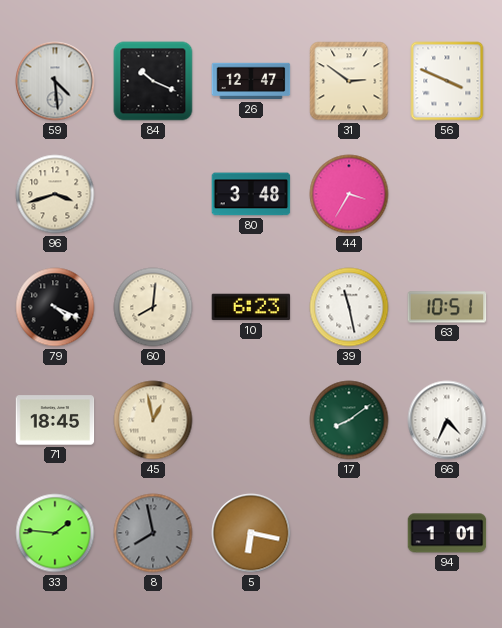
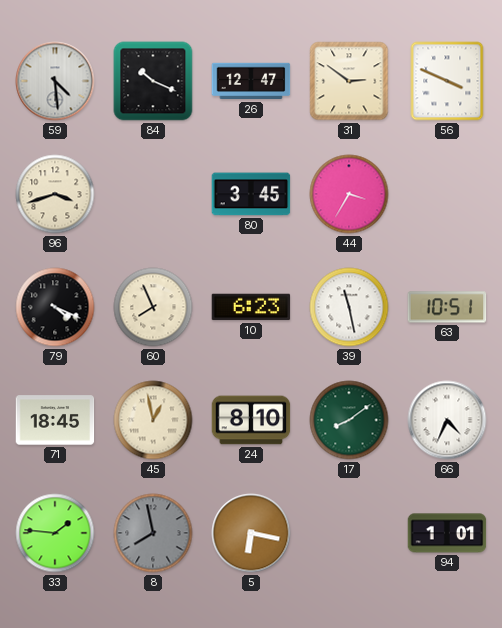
80: 3:48 -> 3:45 (251, 194)
60: 8:01 -> 7:56 (153, 307)
24: none -> 8:10 (251, 420)
